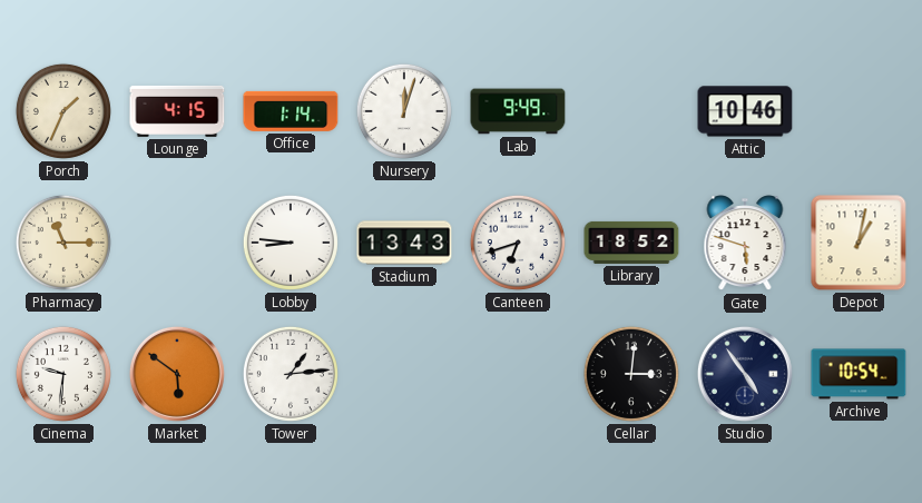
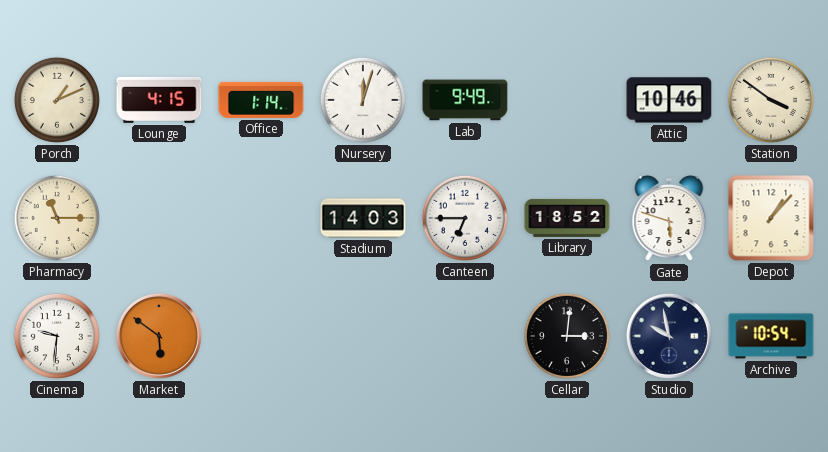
Porch: 1:34 -> 1:11 (57, 100)
Station: none -> 3:51 (771, 100)
Lobby: 8:46 -> none (291, 243)
Stadium: 13:43 -> 14:03 (363, 218)
Canteen: 6:42 -> 6:45 (465, 218)
Depot: 1:02 -> 1:07 (771, 218)
Tower: 1:14 -> none (291, 374)
Studio: 4:54 -> 9:58 (669, 336)
